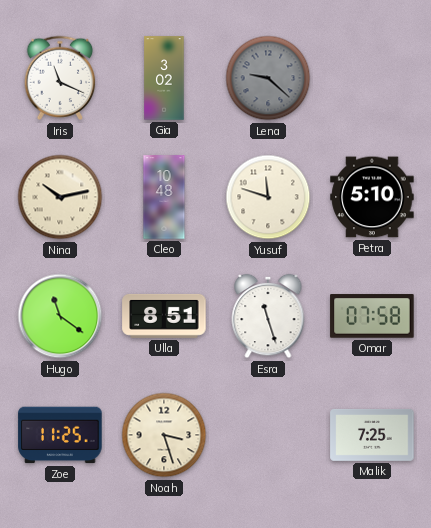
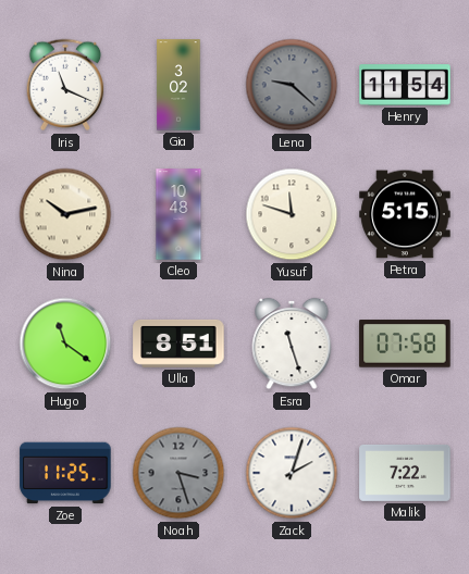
Henry: none -> 11:54 (405, 85)
Petra: 5:10 -> 5:15 (405, 214)
Noah dial: cream -> grey (178, 473)
Zack: none -> 2:03 (292, 473)
Malik: 7:25 -> 7:22 (405, 473)
